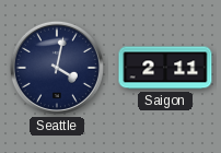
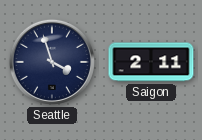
Seattle: 4:02 -> 3:57 (52, 62)
